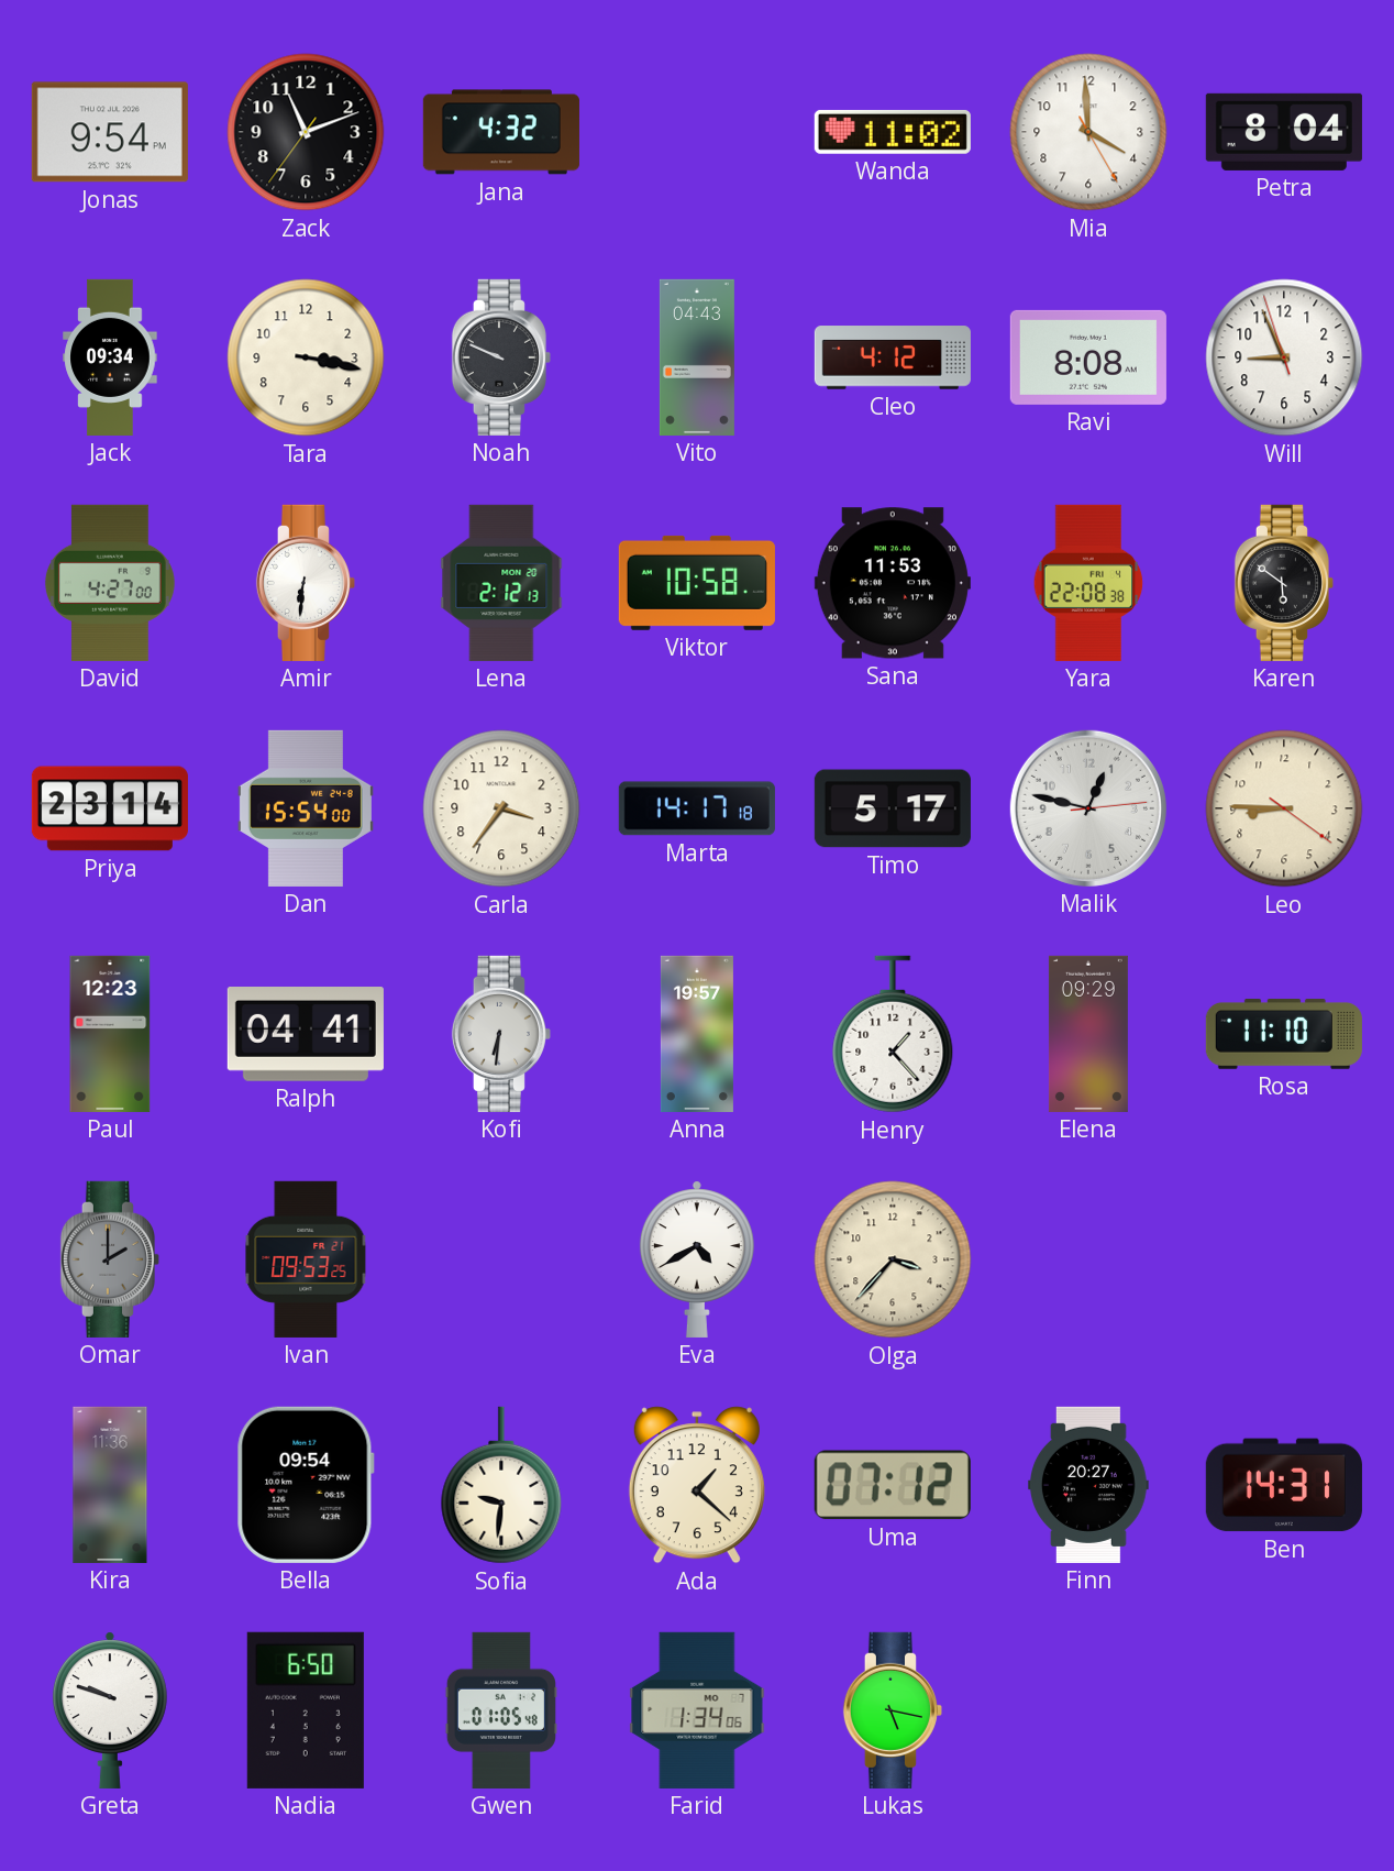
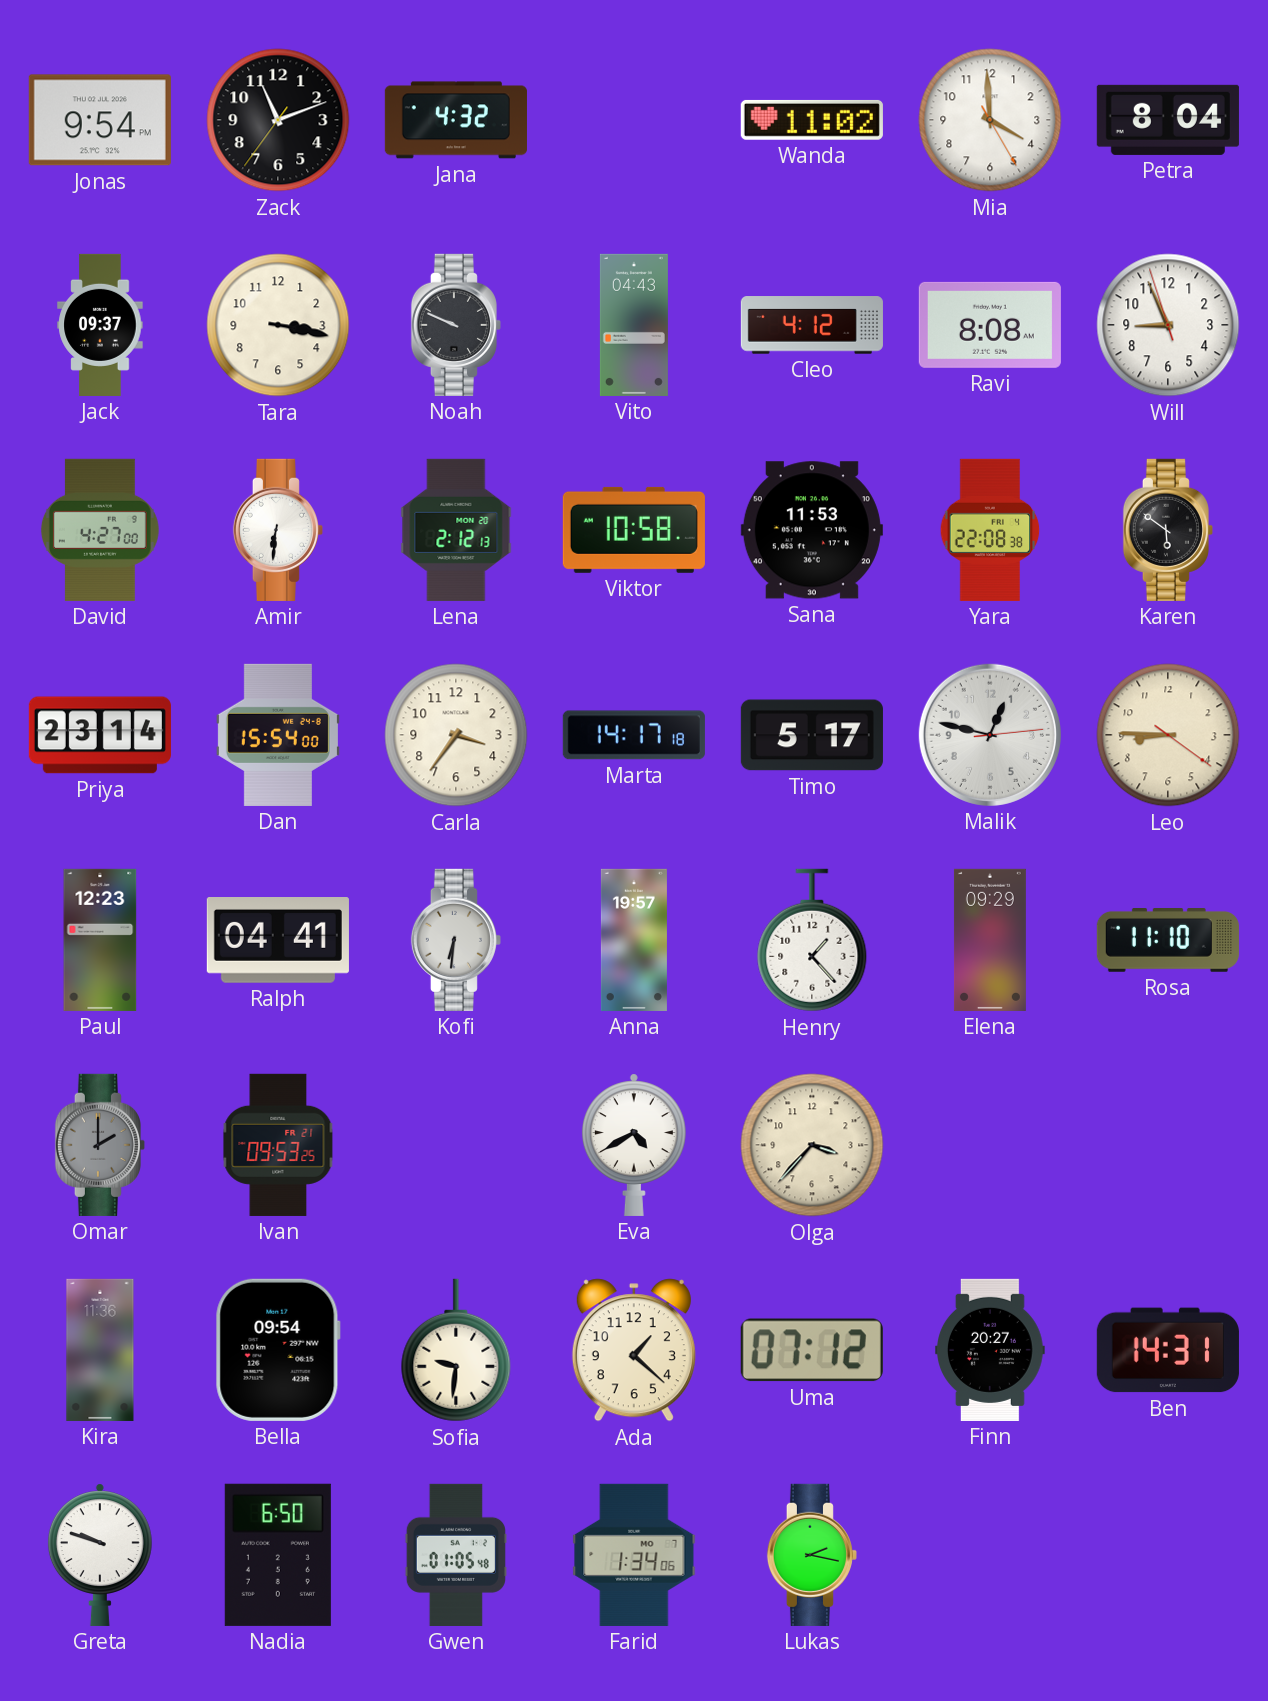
Jack: 09:34 -> 09:37 (100, 325)
Lukas: 5:17 -> 2:17 (812, 1555)
